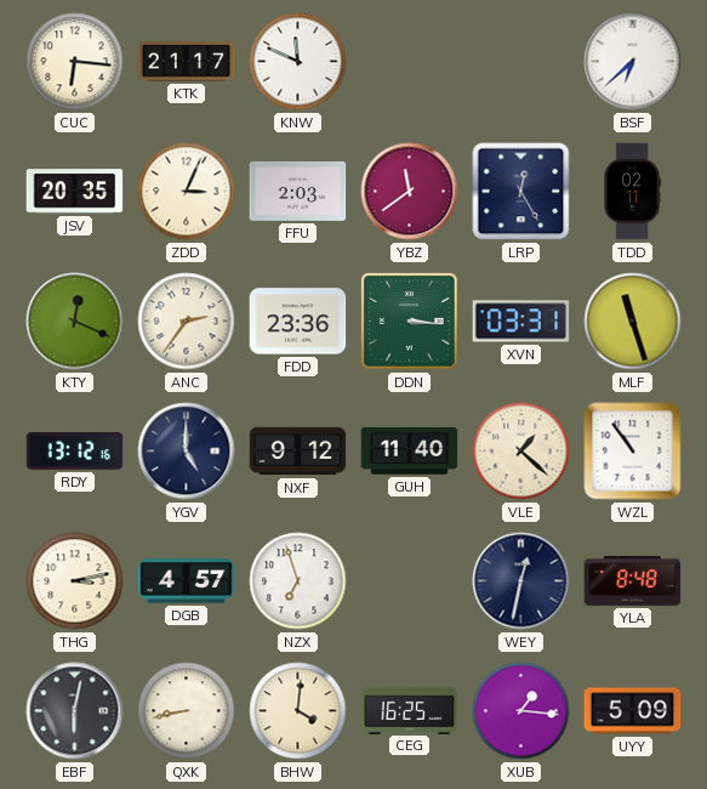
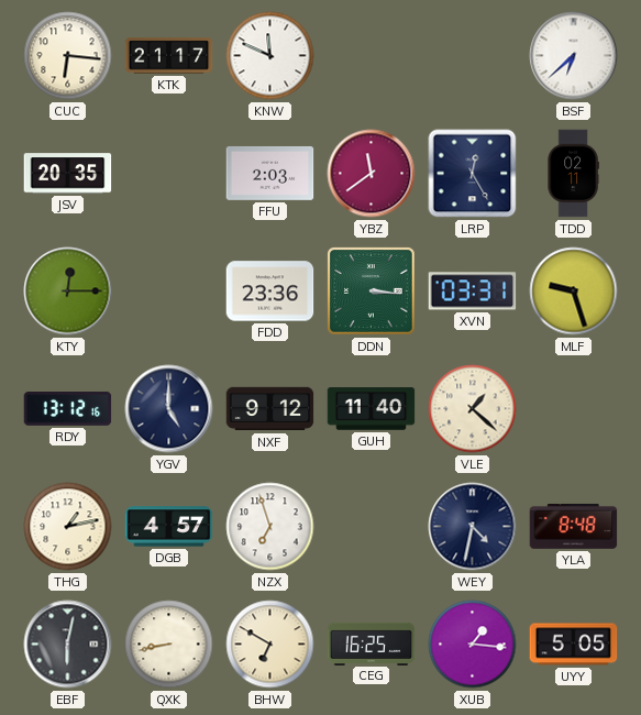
ZDD: 3:04 -> none (187, 192)
KTY: 12:19 -> 12:15 (68, 291)
ANC: 2:36 -> none (187, 322)
MLF: 11:27 -> 9:27 (574, 291)
WZL: 10:54 -> none (633, 452)
THG: 3:13 -> 1:13 (68, 527)
WEY: 12:32 -> 4:32 (473, 527)
BHW: 4:01 -> 6:50 (270, 645)
UYY: 5:09 -> 5:05 (574, 645)
